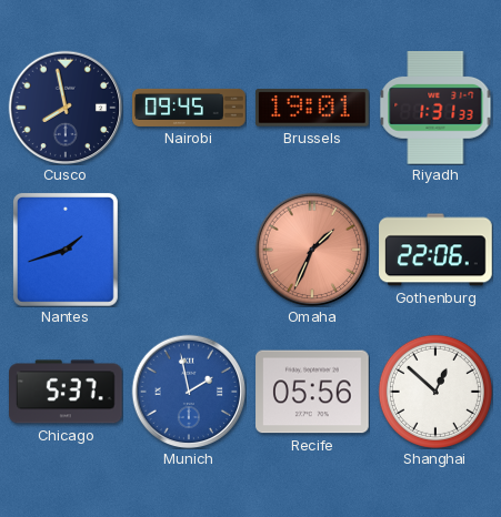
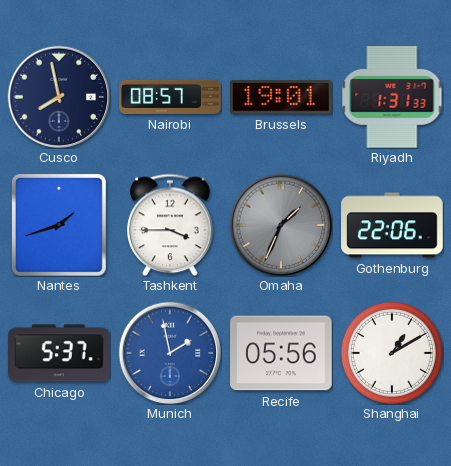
Nairobi: 09:45 -> 08:57 (170, 97)
Tashkent: none -> 3:45 (170, 225)
Omaha dial: salmon -> grey (281, 225)
Shanghai: 12:52 -> 1:10 (392, 353)
